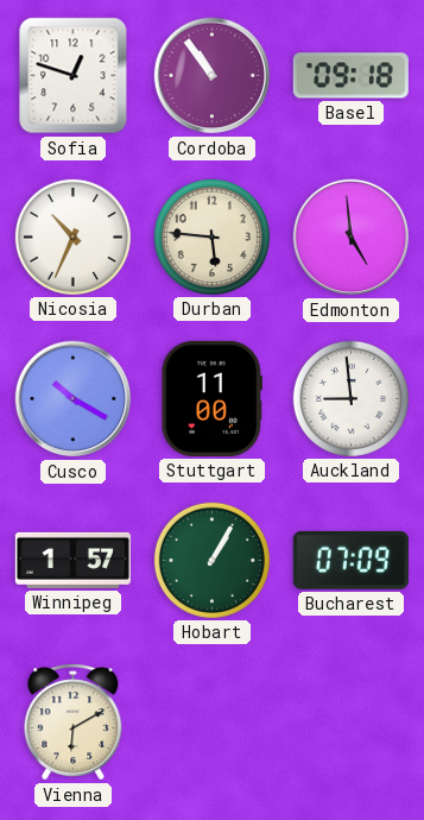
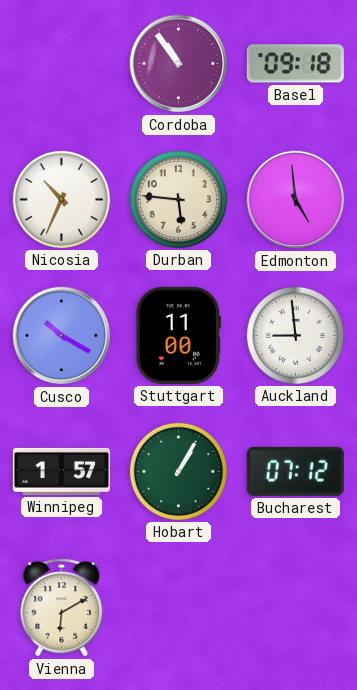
Sofia: 12:48 -> none (74, 76)
Bucharest: 07:09 -> 07:12 (295, 471)
